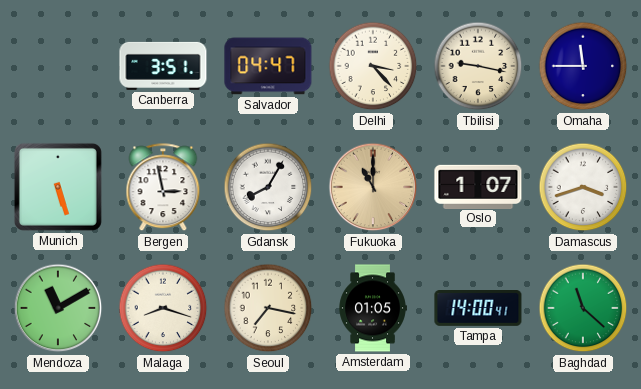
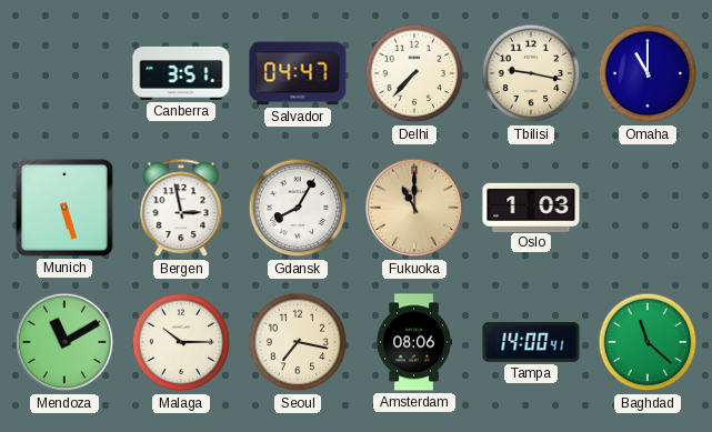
Delhi: 3:23 -> 7:37 (414, 73)
Omaha: 11:45 -> 11:00 (648, 73)
Oslo: 1:07 -> 1:03 (531, 207)
Damascus: 3:42 -> none (583, 187)
Malaga: 8:18 -> 10:15 (181, 342)
Amsterdam: 01:05 -> 08:06 (414, 342)
